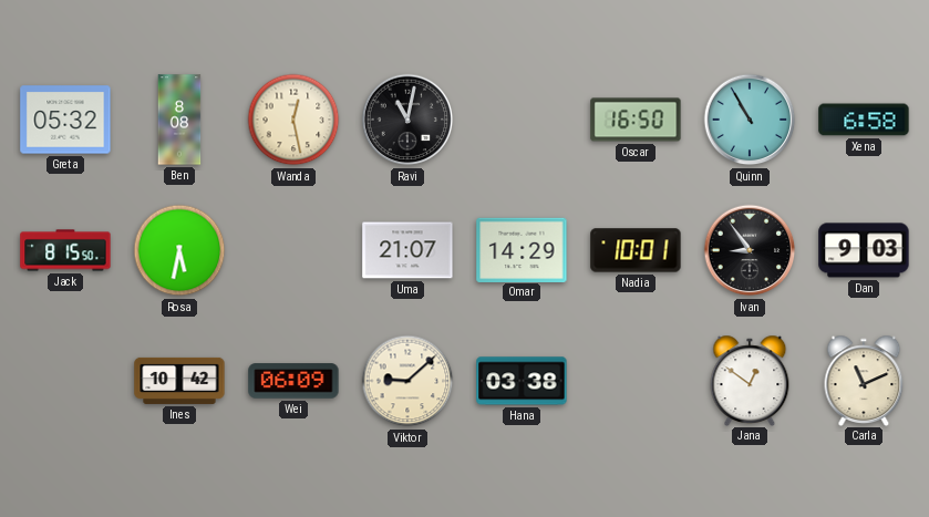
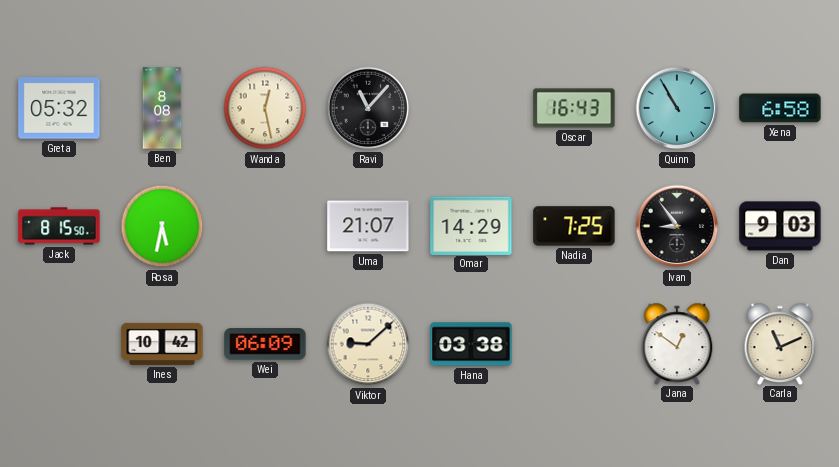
Ravi: 11:02 -> 11:07 (368, 108)
Oscar: 16:50 -> 16:43 (574, 108)
Nadia: 10:01 -> 7:25 (574, 226)
